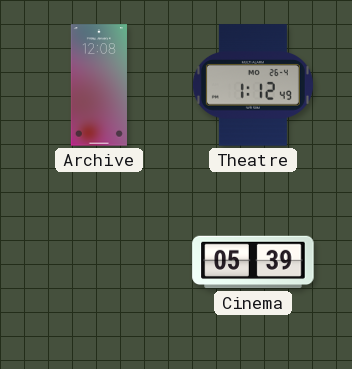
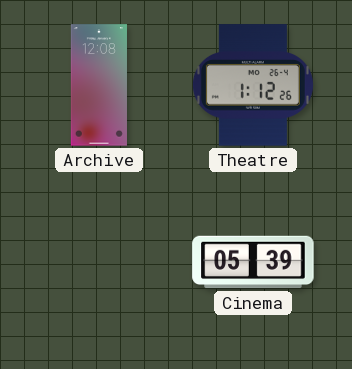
Theatre: 1:12:49 -> 1:12:26 (253, 85)
